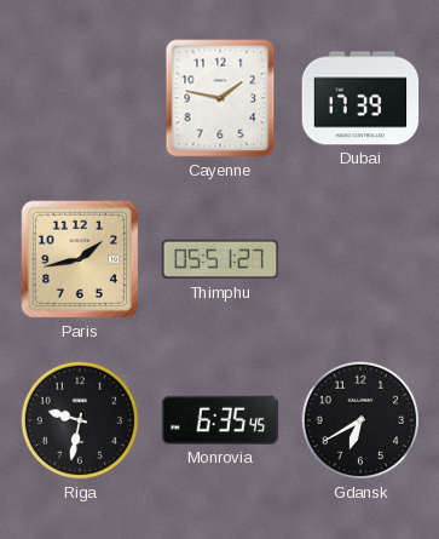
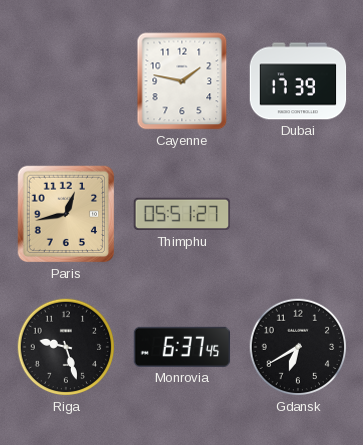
Paris: 1:43 -> 12:43 (66, 214)
Riga: 9:32 -> 9:27 (66, 347)
Monrovia: 6:35 -> 6:37 (182, 347)
